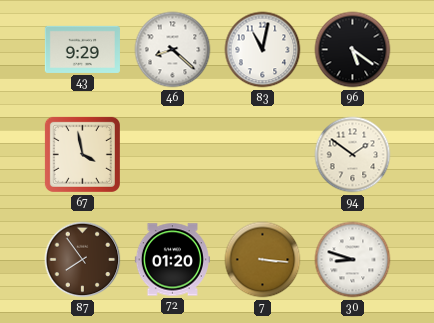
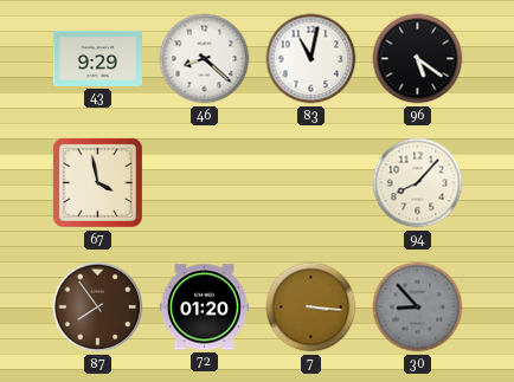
94: 1:51 -> 8:07 (418, 183)
30: 8:48 -> 8:53 (418, 307)
30 dial: white -> grey (418, 307)
